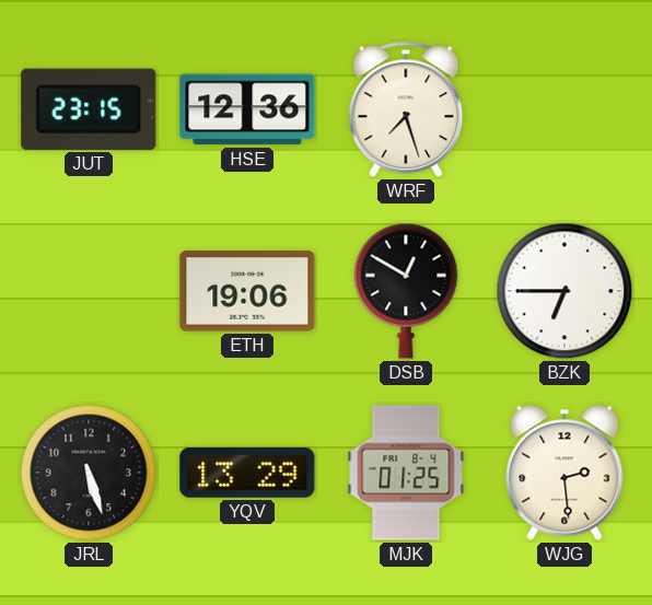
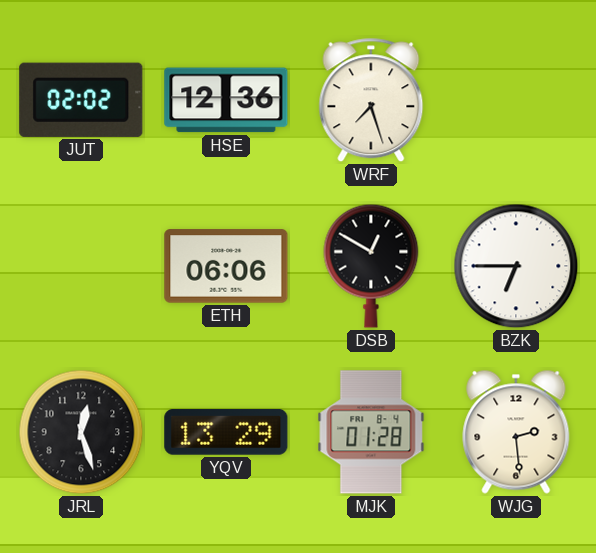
JUT: 23:15 -> 02:02 (81, 100)
ETH: 19:06 -> 06:06 (226, 266)
JRL: 5:27 -> 12:27 (81, 432)
MJK: 01:25 -> 01:28 (371, 432)
